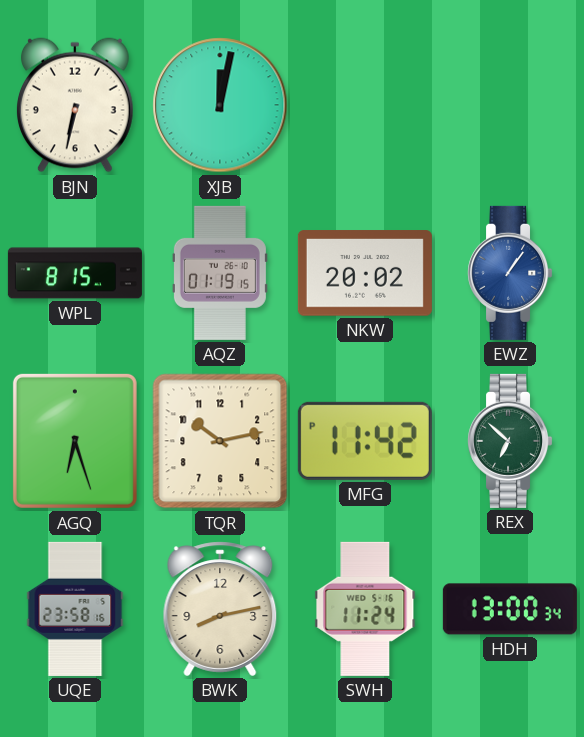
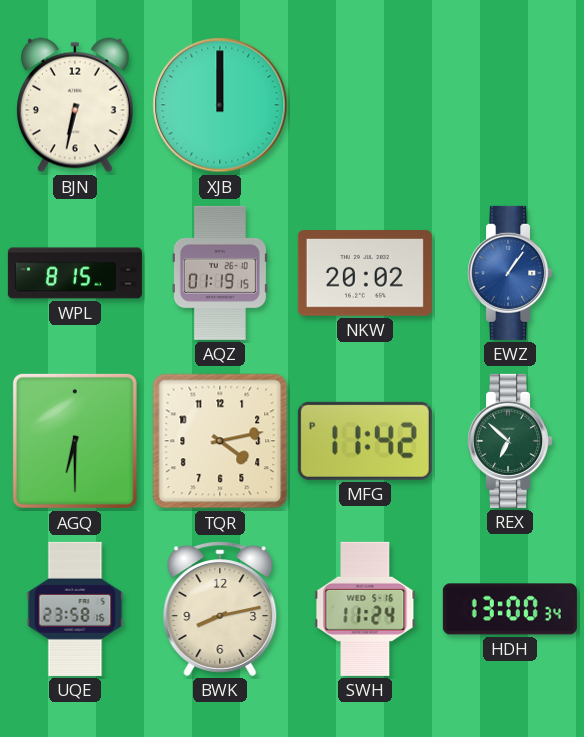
XJB: 12:02 -> 12:00 (220, 105)
AGQ: 6:27 -> 6:30 (75, 441)
TQR: 10:13 -> 4:13 (220, 441)
